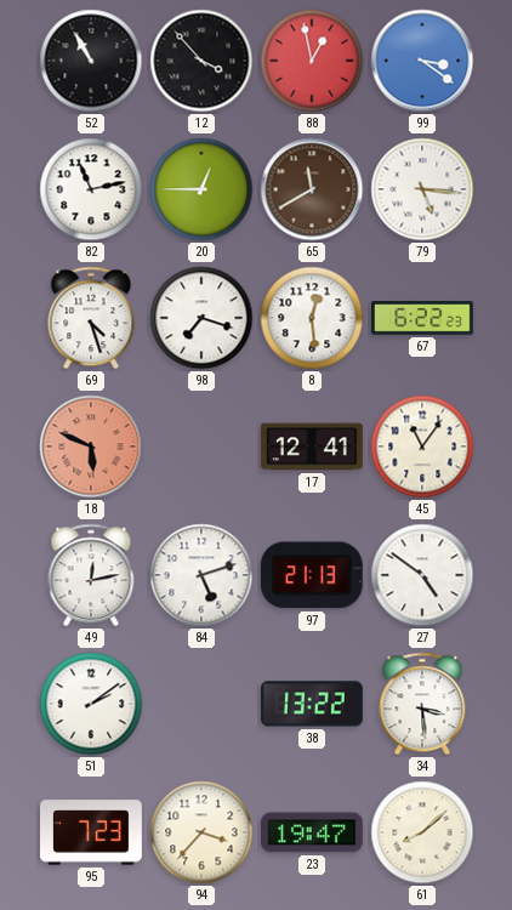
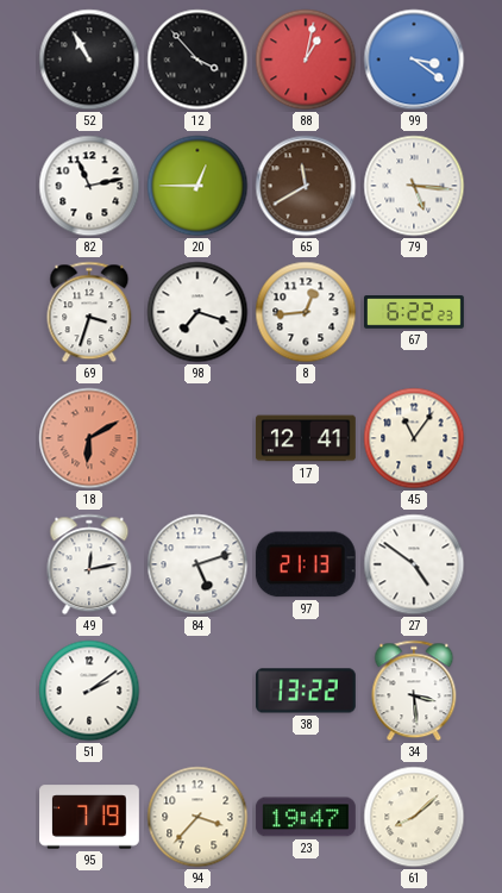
88: 12:58 -> 1:02 (306, 60)
69: 4:27 -> 3:33 (89, 312)
8: 12:29 -> 12:44 (306, 312)
18: 5:49 -> 6:10 (89, 438)
95: 7:23 -> 7:19 (90, 817)
